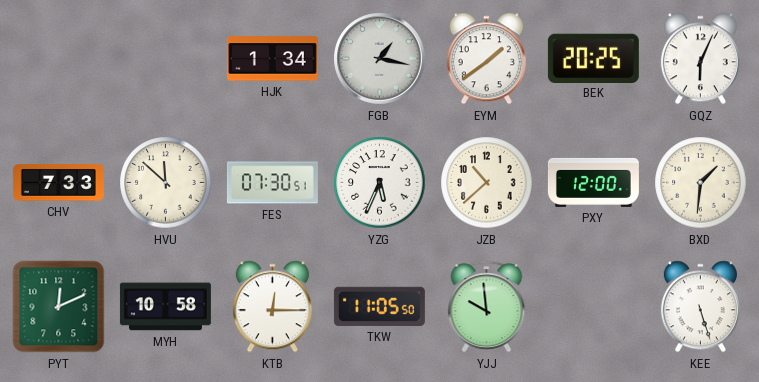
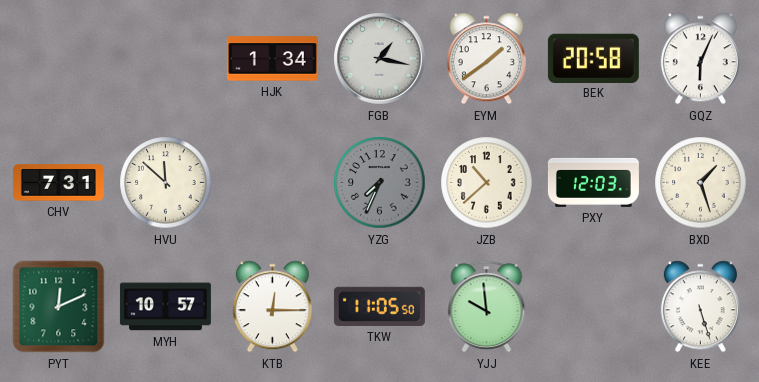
BEK: 20:25 -> 20:58 (593, 58)
CHV: 7:33 -> 7:31 (58, 183)
FES: 07:30 -> none (272, 183)
YZG: 5:34 -> 7:34 (380, 183)
YZG dial: white -> grey (380, 183)
PXY: 12:00 -> 12:03 (593, 182)
BXD: 1:31 -> 1:27 (701, 183)
MYH: 10:58 -> 10:57 (165, 307)
